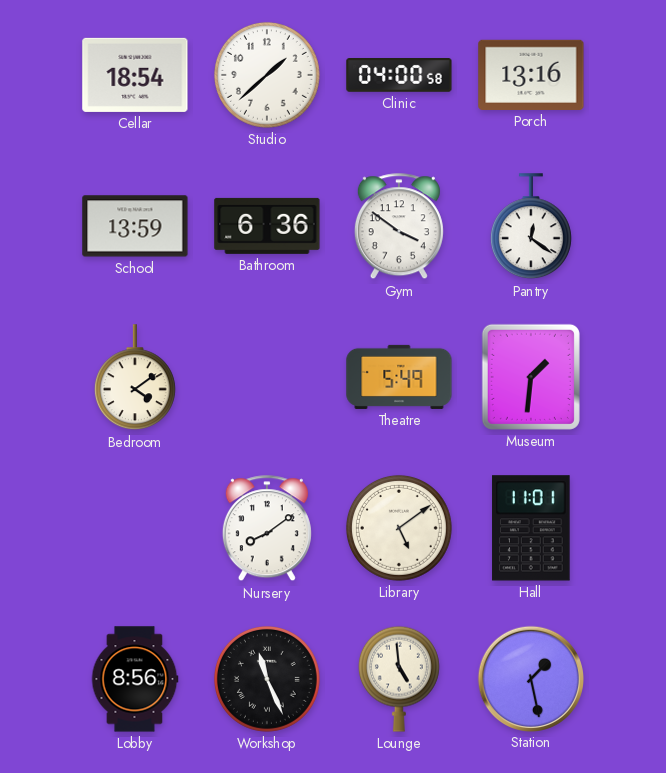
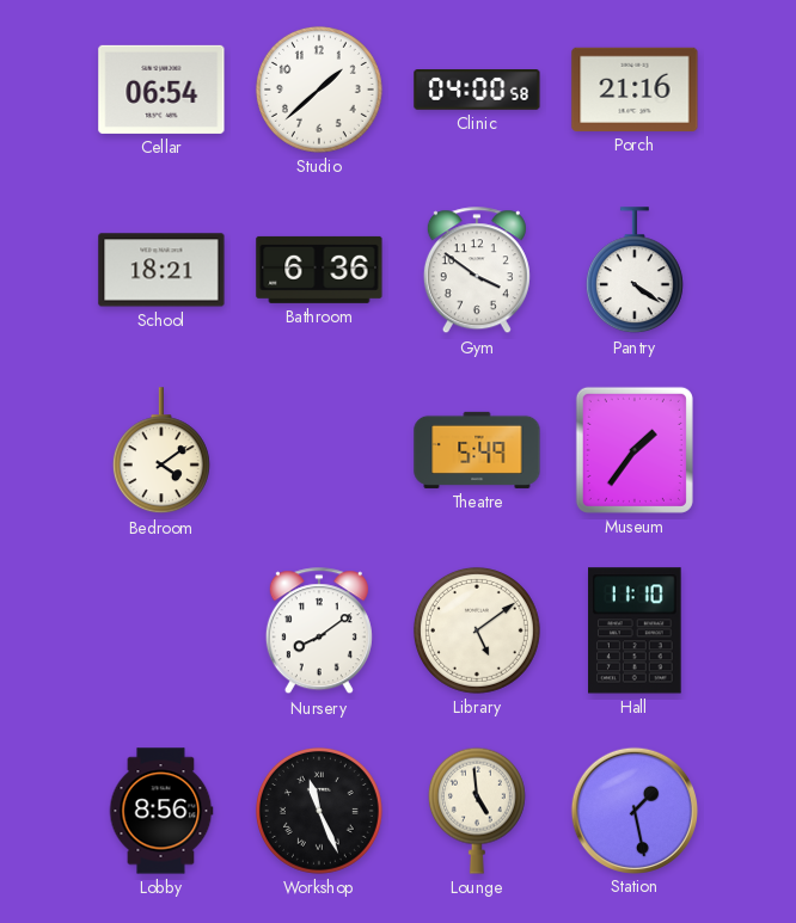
Cellar: 18:54 -> 06:54 (161, 90)
Porch: 13:16 -> 21:16 (635, 90)
School: 13:59 -> 18:21 (161, 270)
Pantry: 12:21 -> 4:21 (635, 271)
Museum: 1:31 -> 1:36 (635, 450)
Hall: 11:01 -> 11:10 (635, 630)
